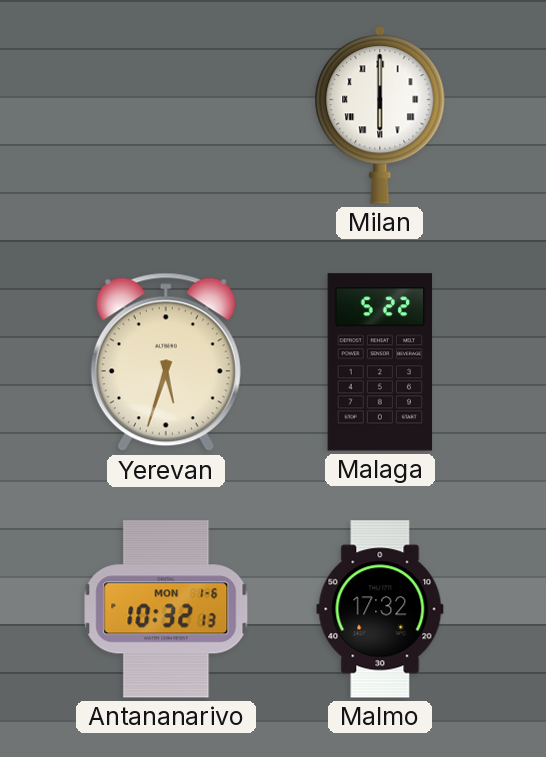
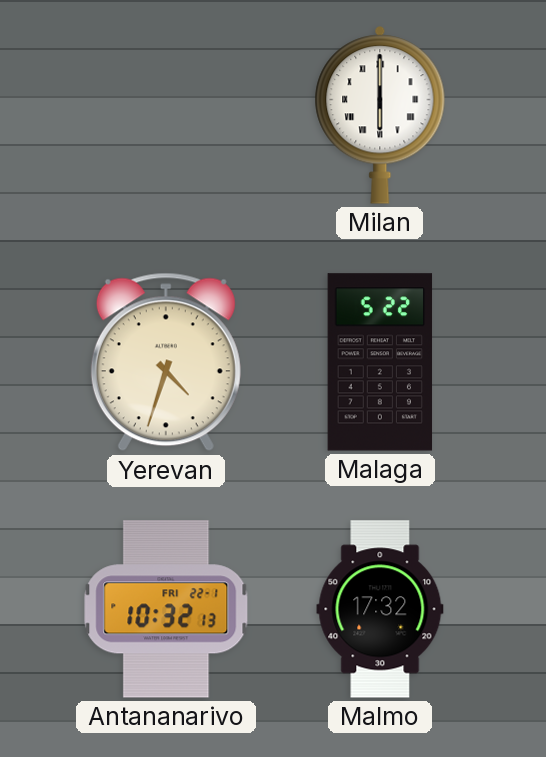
Yerevan: 5:33 -> 4:33 (166, 362)
Antananarivo date: MON 1-6 -> FRI 22-1 (166, 609)
